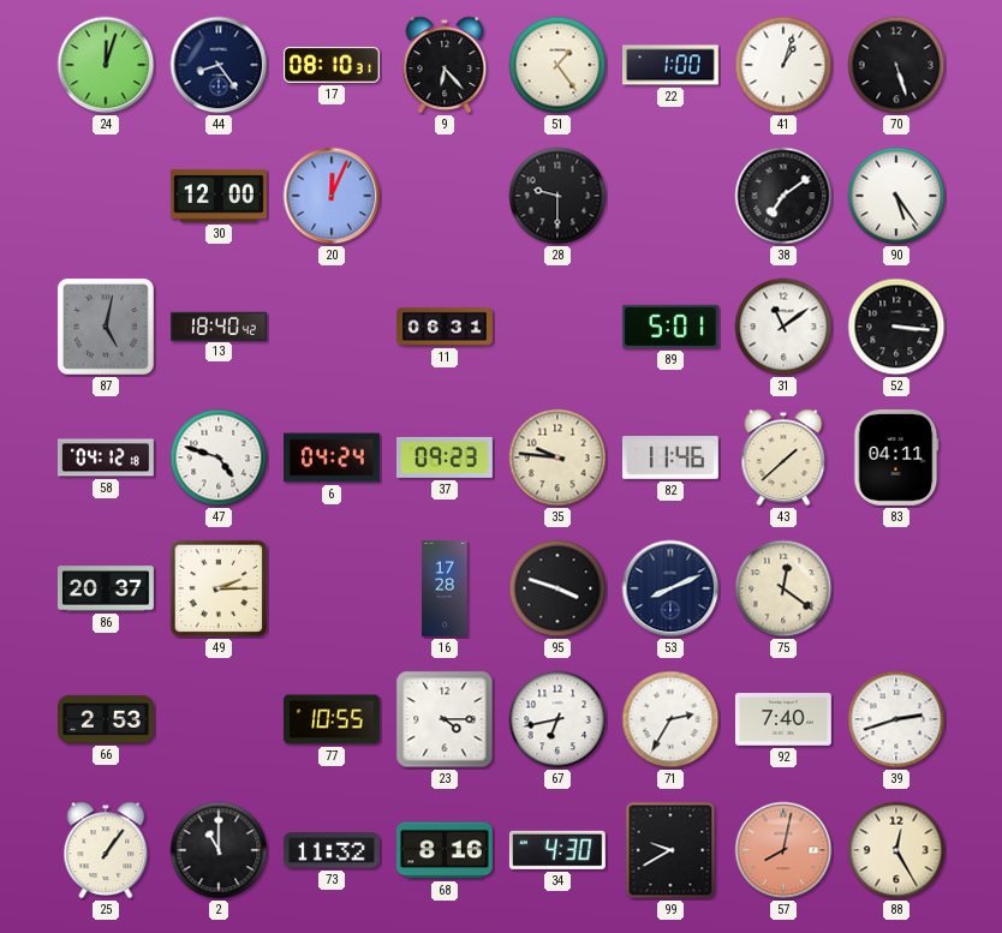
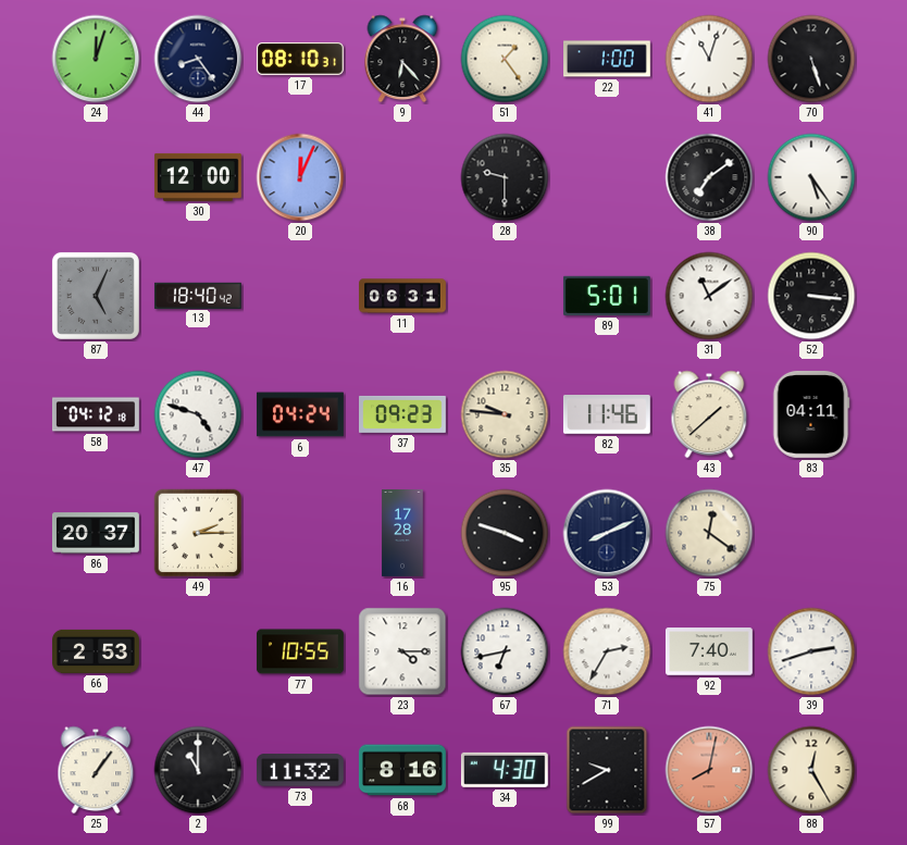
41: 1:03 -> 11:03 (709, 59)
87: 5:02 -> 5:04 (96, 296)
